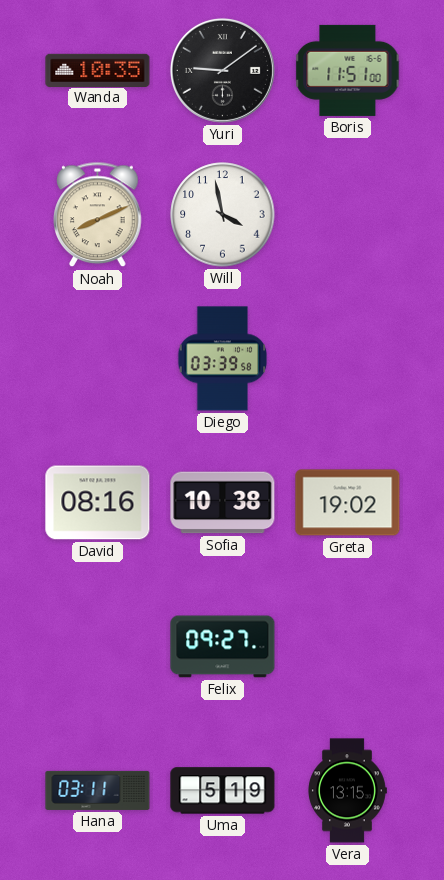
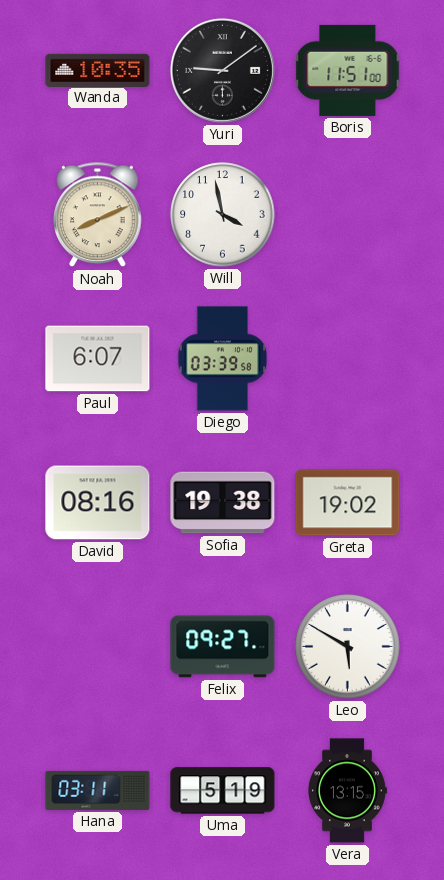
Paul: none -> 6:07 (98, 359)
Sofia: 10:38 -> 19:38 (223, 503)
Leo: none -> 5:50 (348, 647)
